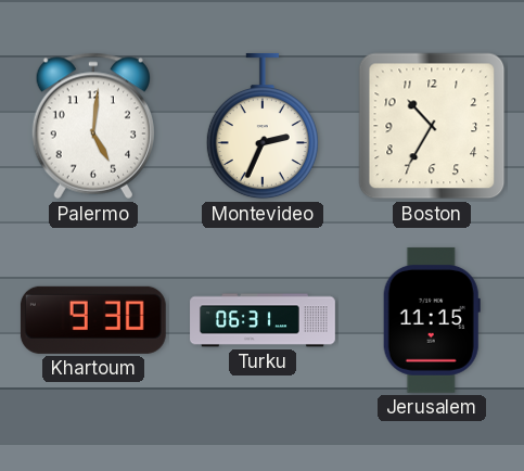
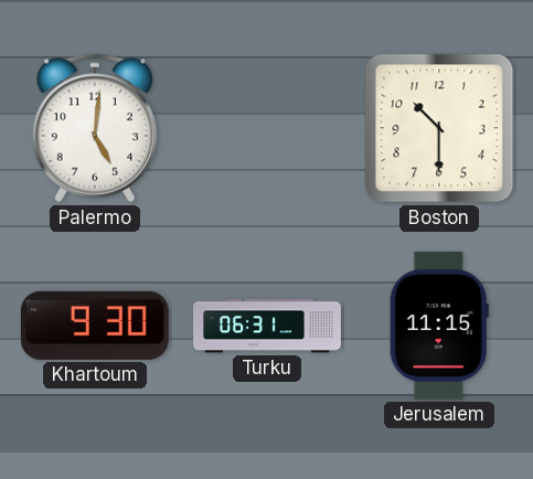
Montevideo: 2:34 -> none (263, 126)
Boston: 10:35 -> 10:30 (439, 128)
